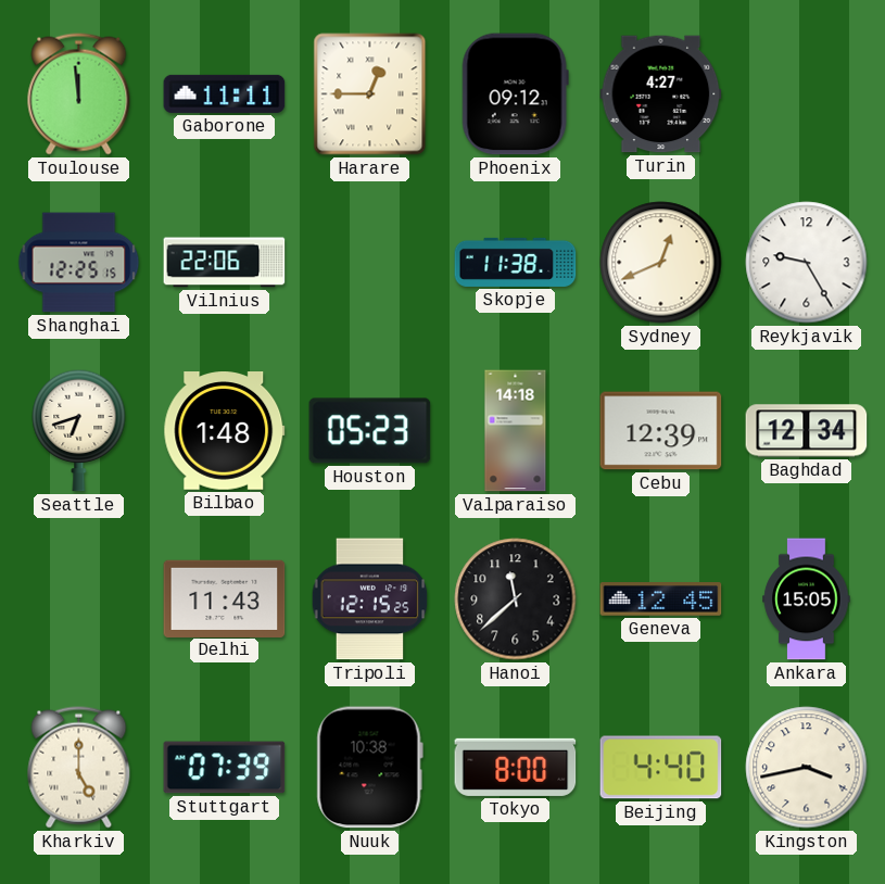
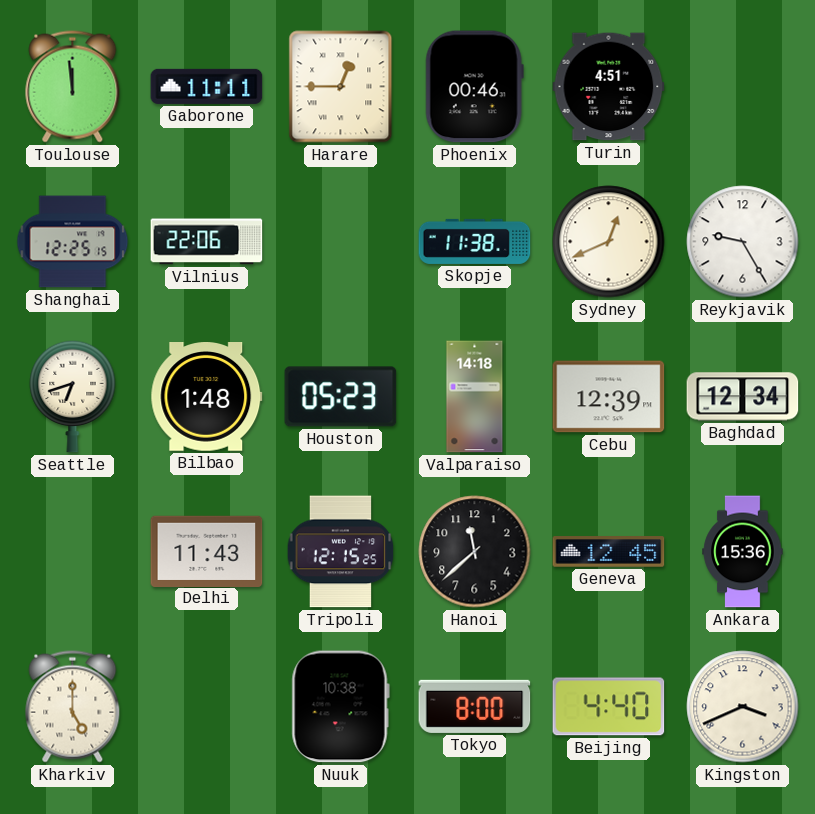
Phoenix: 09:12 -> 00:46 (474, 87)
Turin: 4:27 -> 4:51 (609, 87)
Ankara: 15:05 -> 15:36 (743, 552)
Stuttgart: 07:39 -> none (225, 768)
Kingston: 3:43 -> 3:41 (743, 707)
